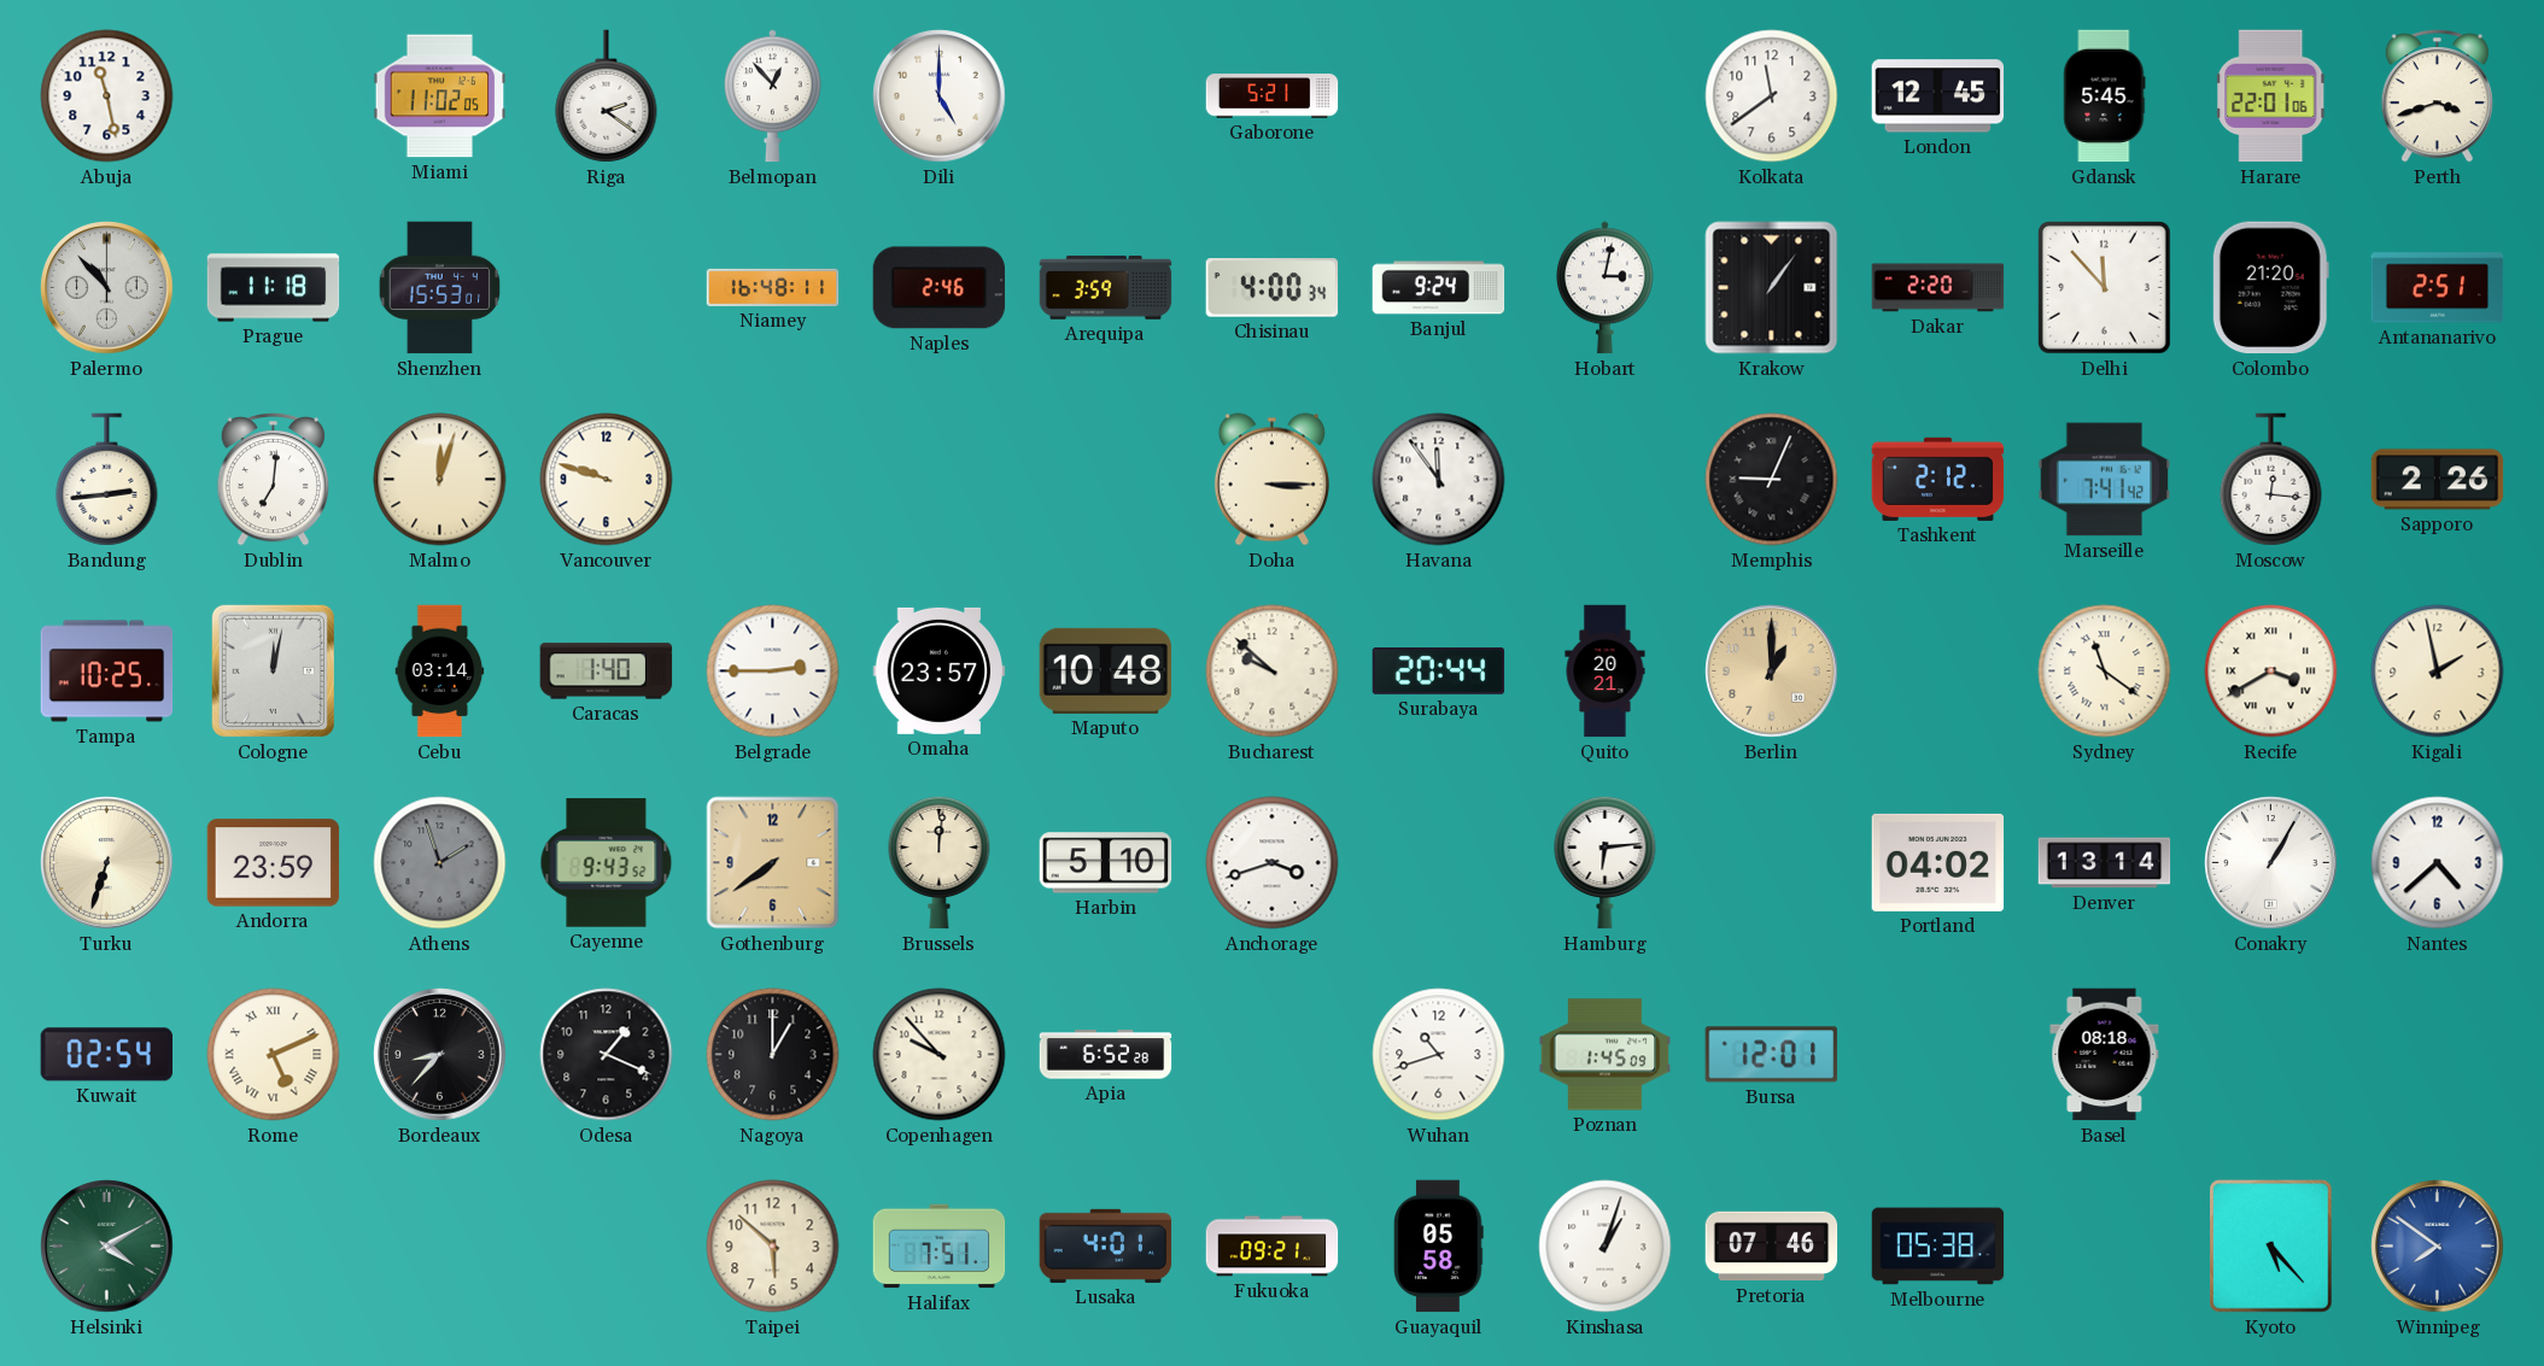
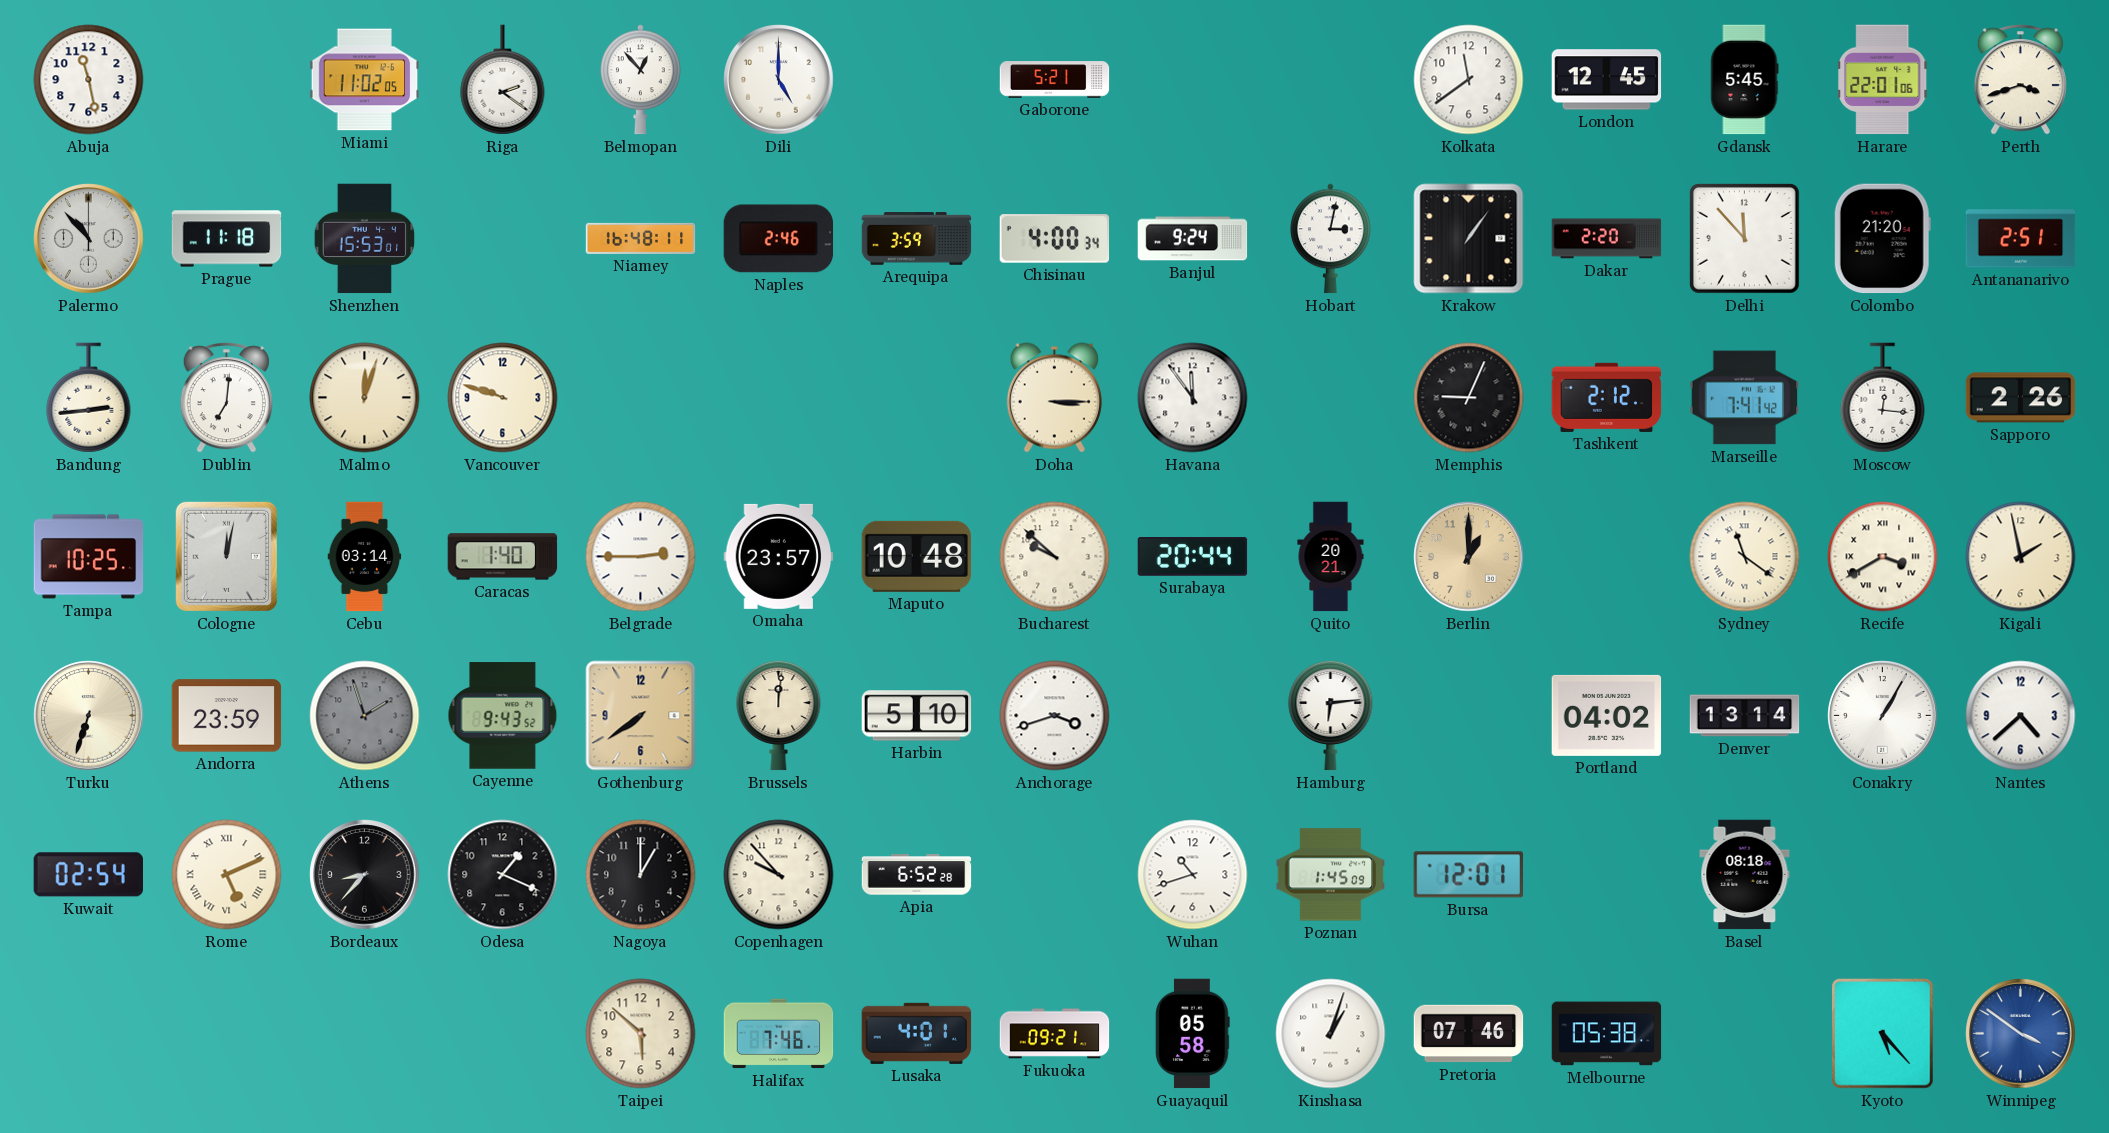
Helsinki: 4:10 -> none (107, 1247)
Halifax: 7:51 -> 7:46 (779, 1034)
Winnipeg: 7:51 -> 3:51 (2021, 1034)
